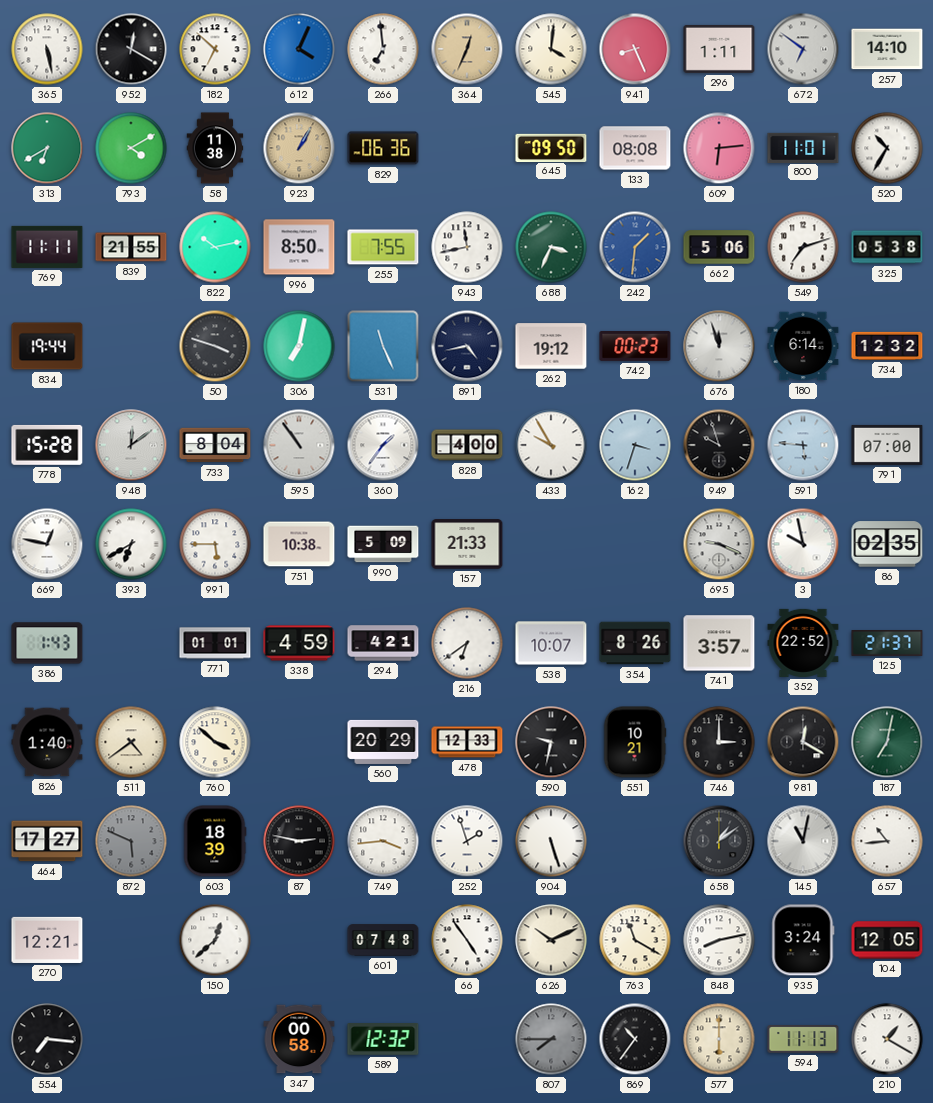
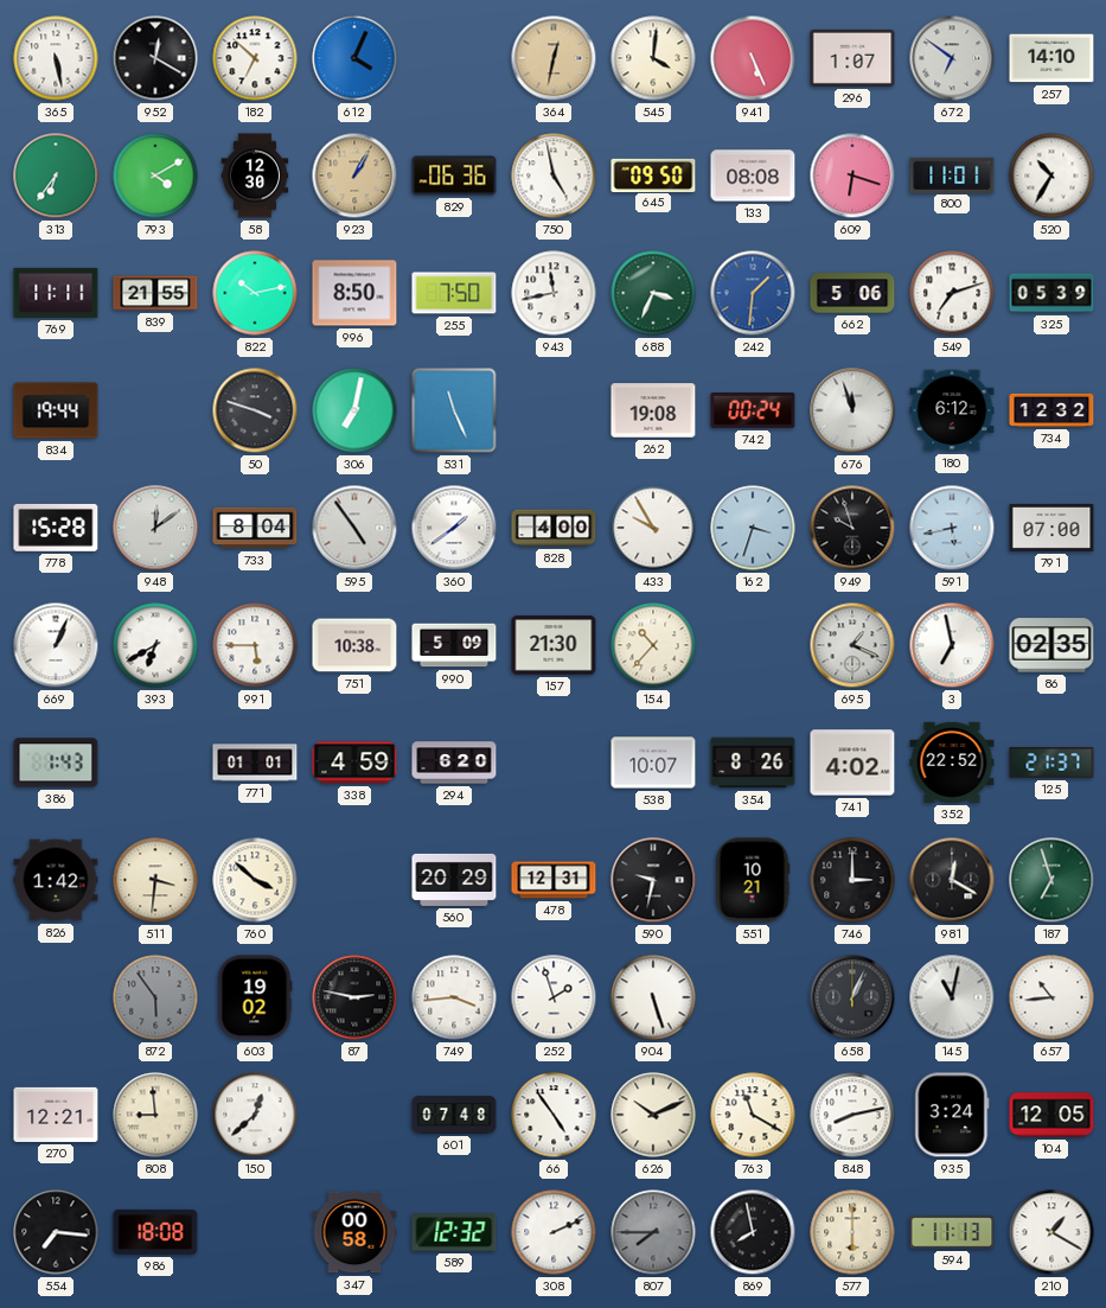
266: 6:59 -> none (383, 49)
364: 12:34 -> 12:32 (554, 58)
941: 8:26 -> 5:26 (753, 58)
296: 1:11 -> 1:07 (852, 58)
313: 6:40 -> 6:36 (56, 176)
58: 11:38 -> 12:30 (255, 176)
750: none -> 4:58 (554, 176)
609: 6:14 -> 6:18 (852, 176)
255: 7:55 -> 7:50 (454, 293)
325: 05:38 -> 05:39 (1051, 293)
891: 4:43 -> none (467, 346)
262: 19:12 -> 19:08 (653, 410)
742: 00:23 -> 00:24 (753, 410)
180: 6:14 -> 6:12 (952, 410)
595: 10:54 -> 4:54 (354, 528)
360: 1:36 -> 1:39 (454, 528)
591: 5:46 -> 5:43 (952, 528)
669: 12:47 -> 1:04 (56, 645)
157: 21:33 -> 21:30 (554, 645)
154: none -> 10:37 (653, 645)
695: 9:19 -> 1:19 (852, 645)
3: 9:58 -> 6:58 (952, 645)
294: 4:21 -> 6:20 (454, 763)
216: 6:39 -> none (467, 643)
741: 3:57 -> 4:02 (852, 763)
826: 1:40 -> 1:42 (56, 880)
511: 4:39 -> 3:31 (155, 880)
478: 12:33 -> 12:31 (554, 880)
187: 7:02 -> 6:57 (1051, 880)
464: 17:27 -> none (47, 841)
872: 5:49 -> 5:54 (155, 997)
603: 18:39 -> 19:02 (255, 997)
658: 1:09 -> 1:04 (852, 997)
808: none -> 8:59 (155, 1115)
986: none -> 18:08 (155, 1232)
308: none -> 2:11 (554, 1232)
869: 10:36 -> 7:58 (753, 1232)
